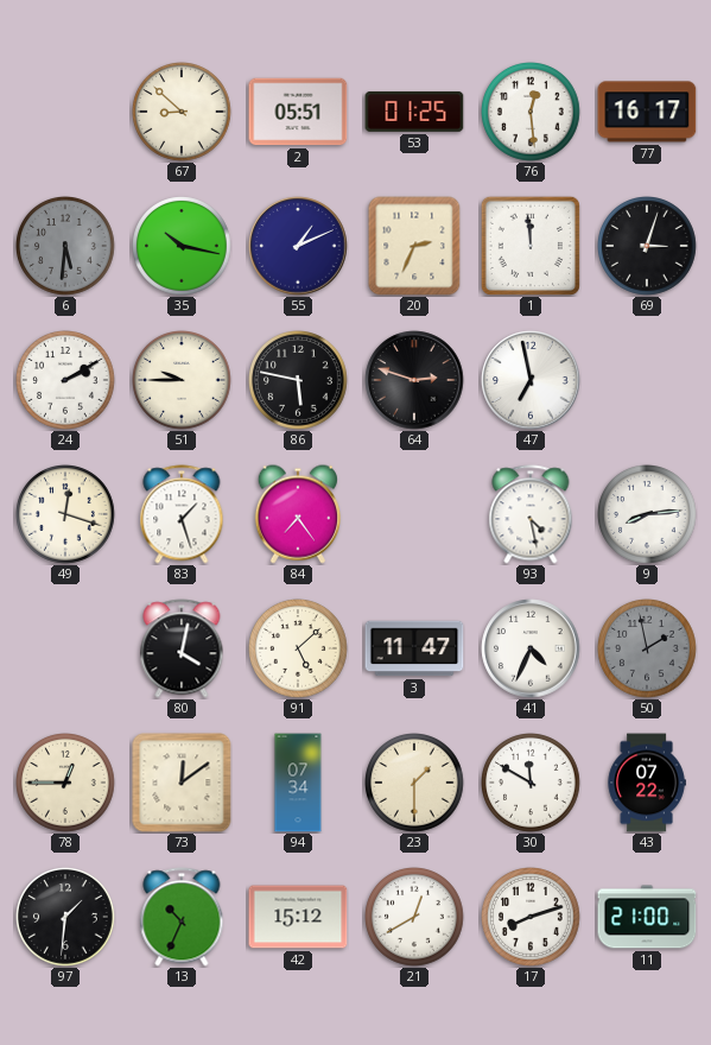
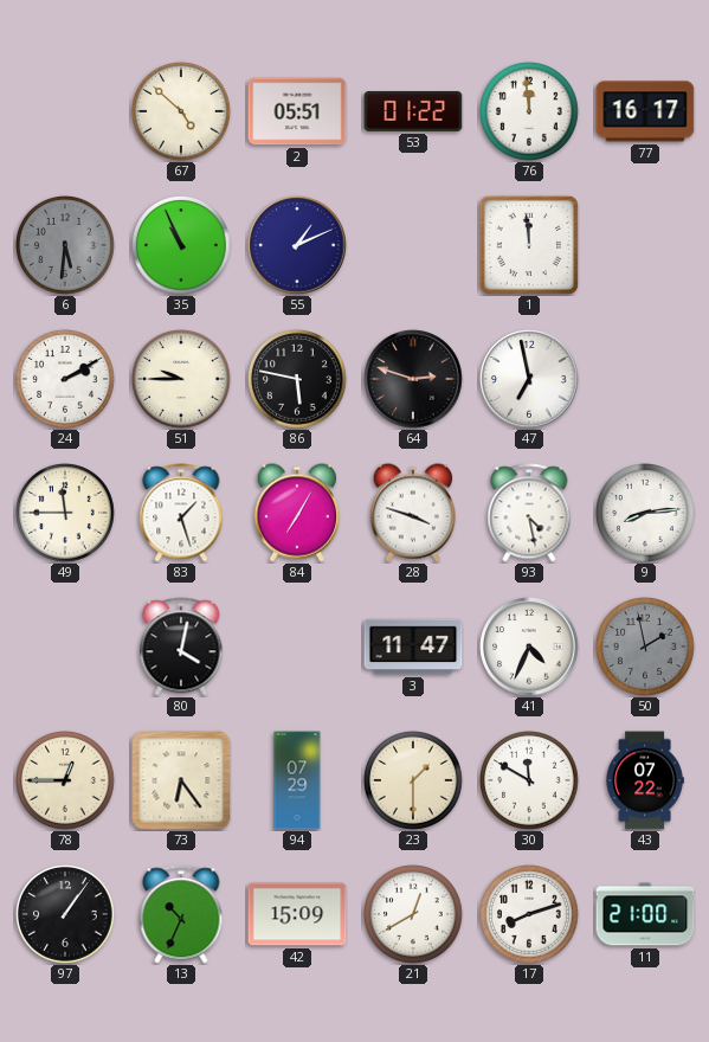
67: 8:52 -> 4:52 (182, 112)
53: 01:25 -> 01:22 (413, 111)
76: 12:29 -> 11:59 (530, 112)
35: 10:17 -> 10:56 (182, 246)
20: 2:34 -> none (414, 246)
69: 3:03 -> none (648, 247)
49: 12:18 -> 11:45 (66, 514)
84: 7:24 -> 7:05 (297, 513)
28: none -> 3:48 (413, 513)
91: 5:08 -> none (299, 650)
73: 12:09 -> 6:24 (181, 780)
94: 07:34 -> 07:29 (297, 780)
97: 1:31 -> 1:06 (66, 915)
42: 15:12 -> 15:09 (297, 914)
